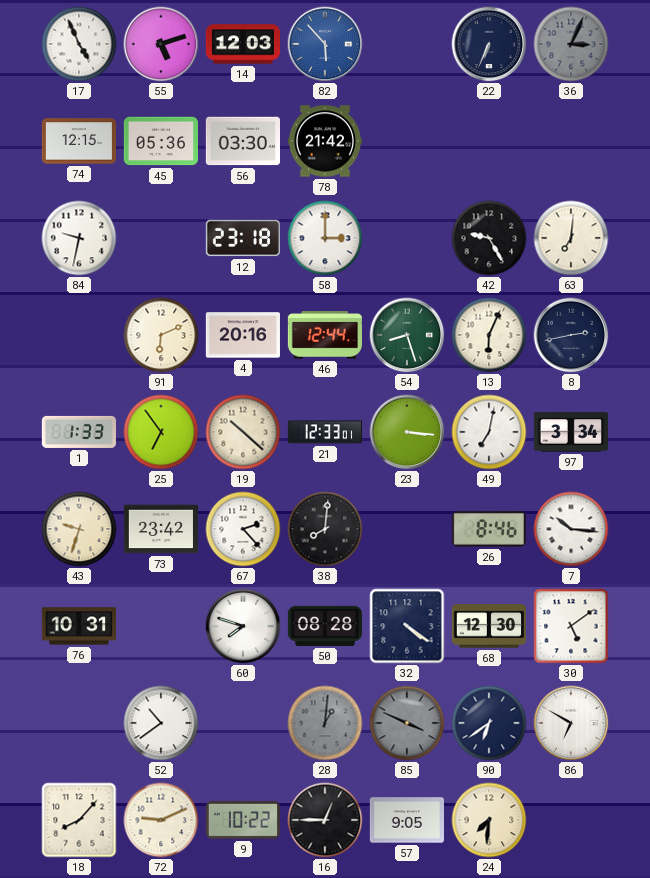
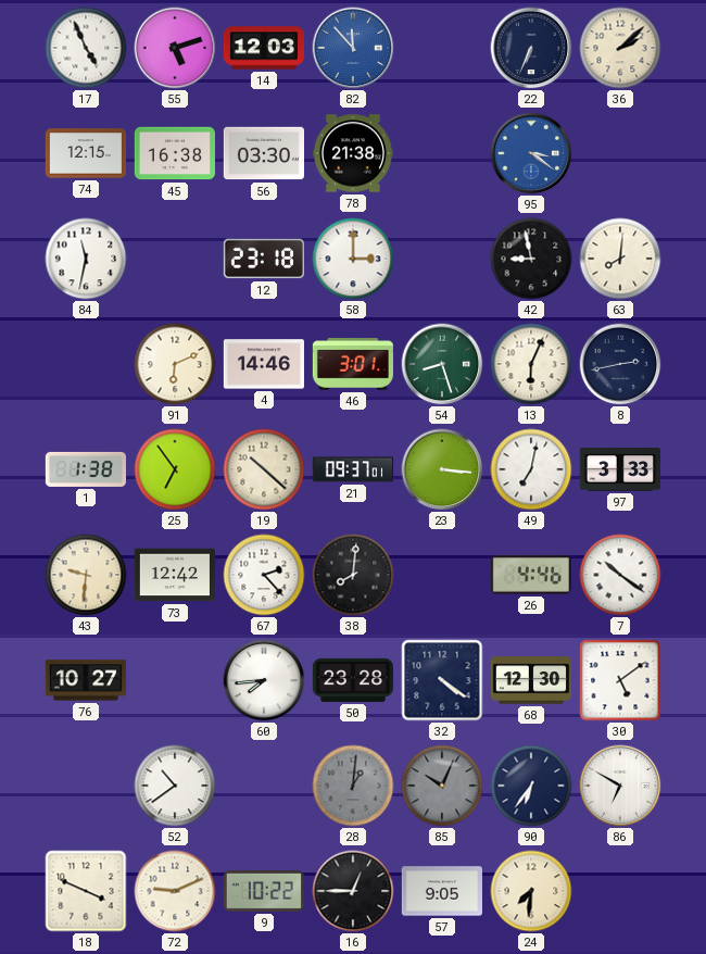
82: 5:53 -> 11:53 (353, 48)
36: 3:04 -> 2:08 (620, 48)
36 dial: grey -> cream (620, 48)
45: 05:36 -> 16:38 (174, 153)
78: 21:42 -> 21:38 (352, 153)
95: none -> 3:21 (531, 153)
84: 9:32 -> 11:32 (86, 259)
42: 9:25 -> 8:58 (531, 259)
63: 7:01 -> 8:01 (620, 259)
4: 20:16 -> 14:46 (264, 364)
46: 12:44 -> 3:01 (353, 365)
1: 1:33 -> 1:38 (85, 469)
21: 12:33 -> 09:37 (352, 469)
97: 3:34 -> 3:33 (620, 469)
43: 9:33 -> 9:31 (86, 575)
73: 23:42 -> 12:42 (174, 575)
26: 8:46 -> 4:46 (531, 575)
7: 10:16 -> 10:21 (620, 575)
76: 10:31 -> 10:27 (85, 680)
60: 7:48 -> 7:44 (264, 680)
50: 08:28 -> 23:28 (352, 680)
85: 3:49 -> 10:04 (442, 786)
90: 6:39 -> 6:36 (531, 786)
18: 8:07 -> 3:49 (86, 891)
